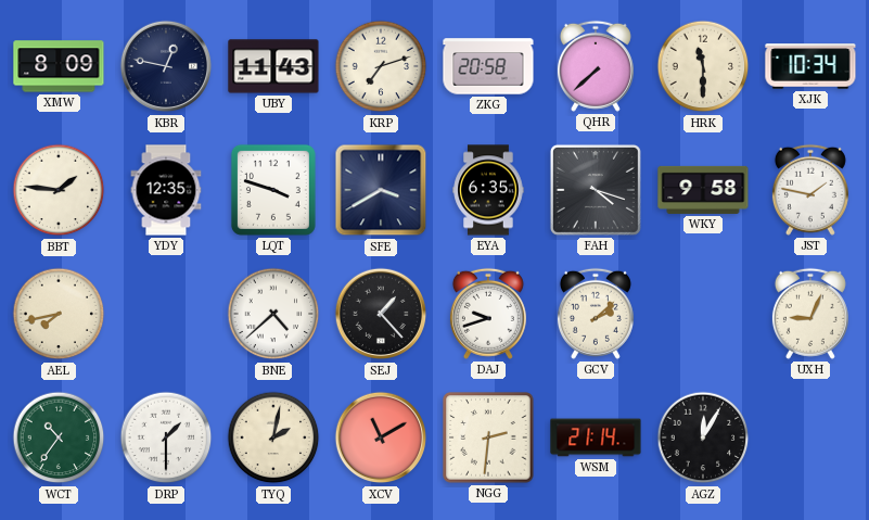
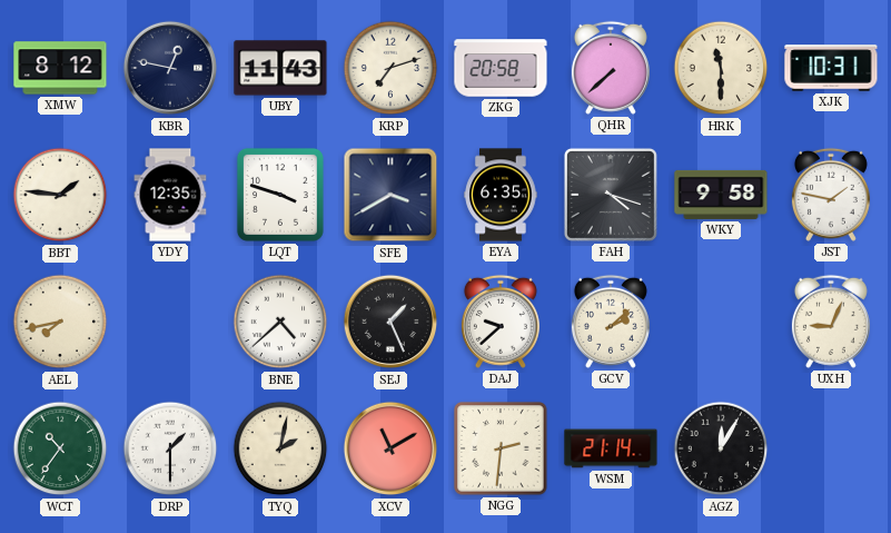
XMW: 8:09 -> 8:12 (60, 68)
XJK: 10:34 -> 10:31 (831, 68)
SEJ: 1:23 -> 1:26 (390, 322)
DAJ: 9:42 -> 9:38 (501, 322)
